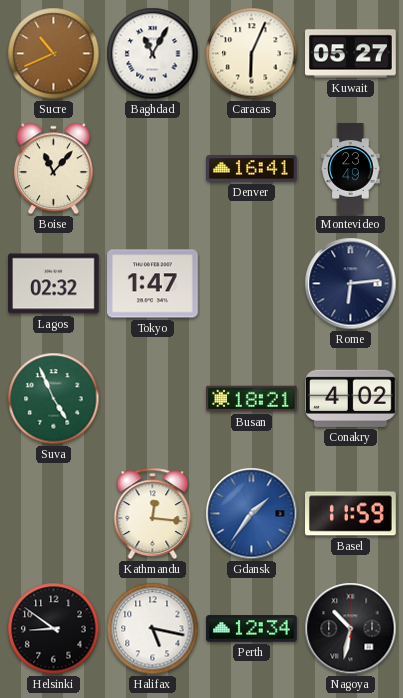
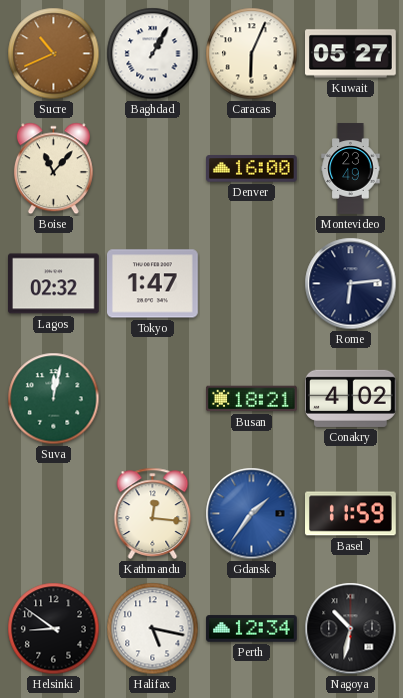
Baghdad: 11:05 -> 1:05 (153, 54)
Denver: 16:41 -> 16:00 (252, 169)
Suva: 4:56 -> 12:02 (54, 399)
